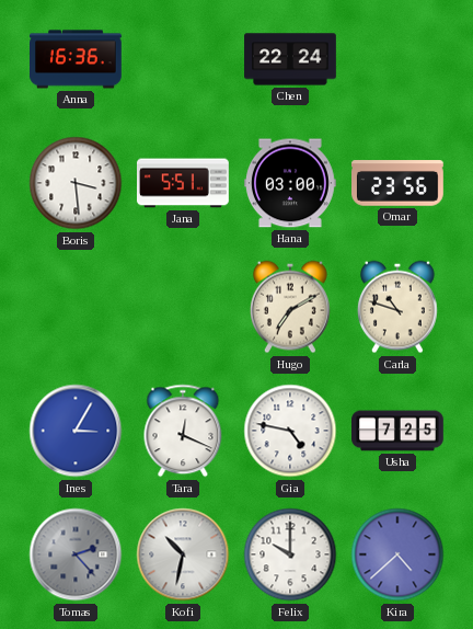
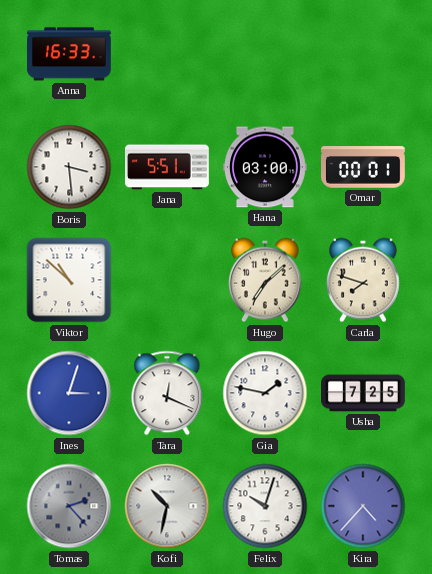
Anna: 16:36 -> 16:33 (70, 54)
Chen: 22:24 -> none (290, 59)
Omar: 23:56 -> 00:01 (364, 167)
Viktor: none -> 10:52 (69, 280)
Hugo: 7:10 -> 7:08 (265, 280)
Carla: 10:48 -> 7:48 (363, 280)
Ines: 3:05 -> 3:03 (69, 393)
Gia: 4:47 -> 1:47 (265, 393)
Felix: 10:00 -> 10:03 (265, 506)
Kira: 4:38 -> 4:37 (363, 506)
